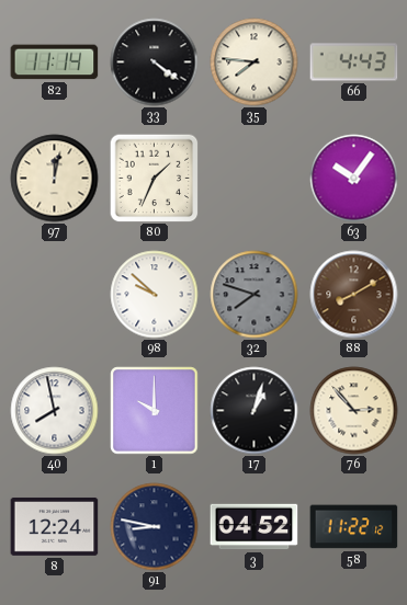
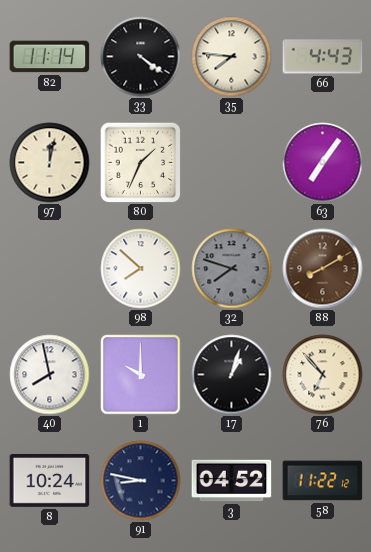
63: 10:06 -> 7:06 (323, 163)
98: 9:52 -> 7:52 (141, 269)
76: 2:53 -> 6:53 (323, 375)
8: 12:24 -> 10:24 (50, 480)
